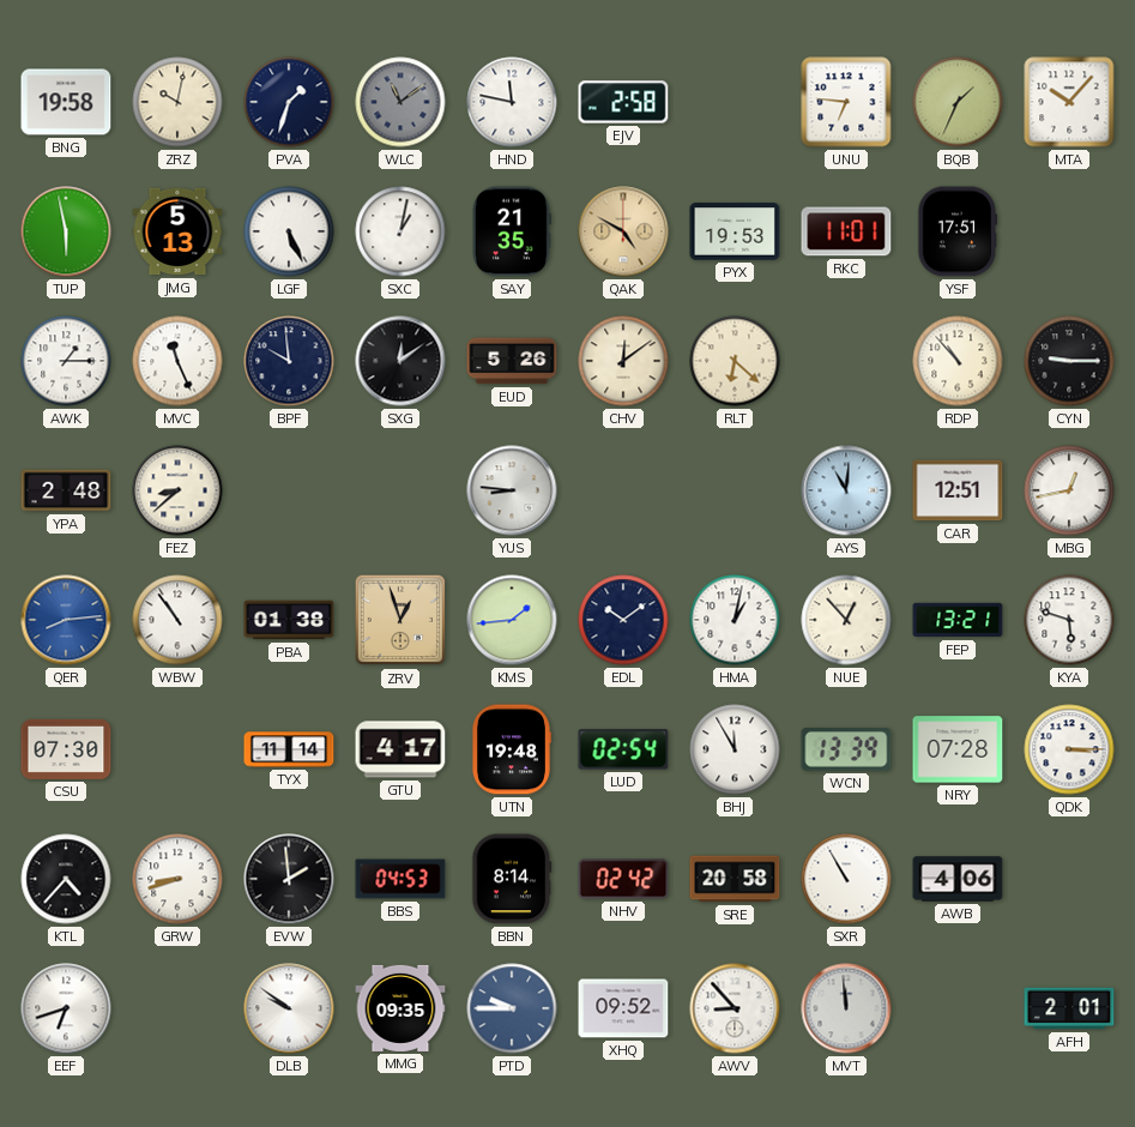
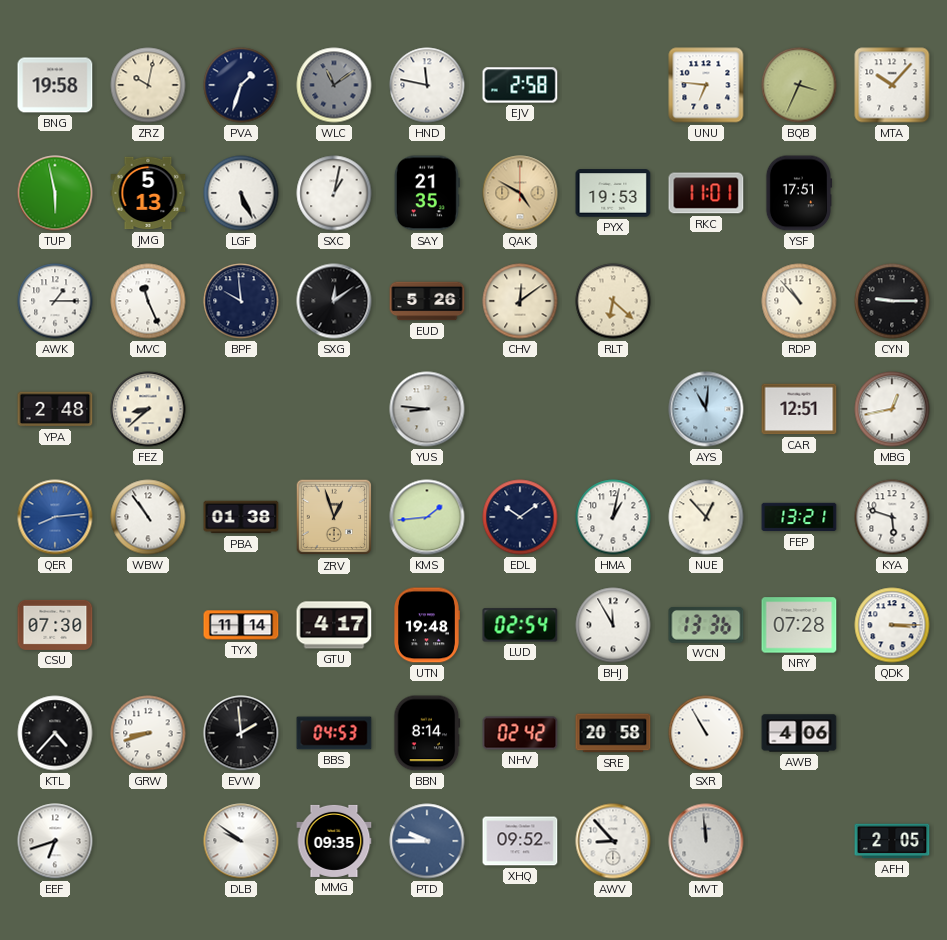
BQB: 1:34 -> 3:34 (799, 85)
WCN: 13:39 -> 13:36 (706, 625)
AFH: 2:01 -> 2:05 (892, 841)
